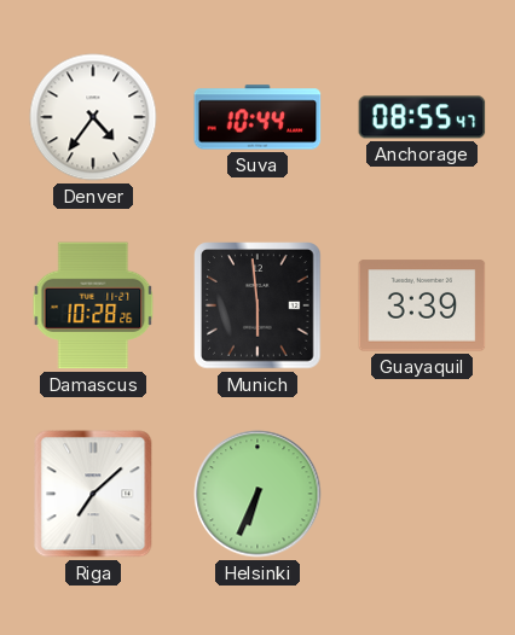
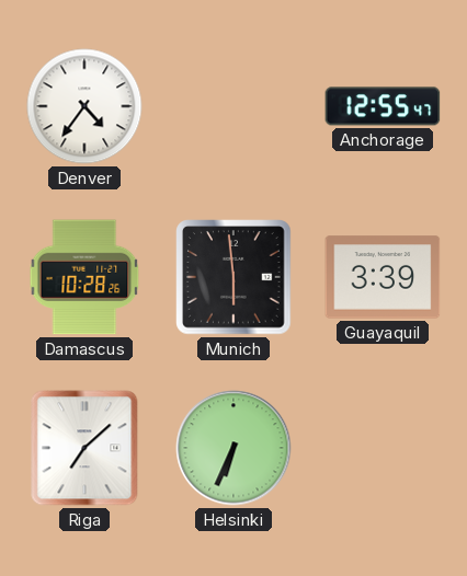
Suva: 10:44 -> none (257, 117)
Anchorage: 08:55 -> 12:55 (383, 106)
